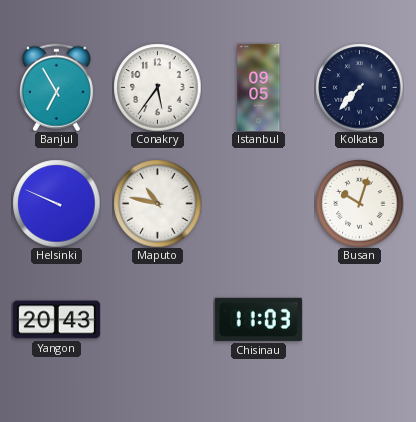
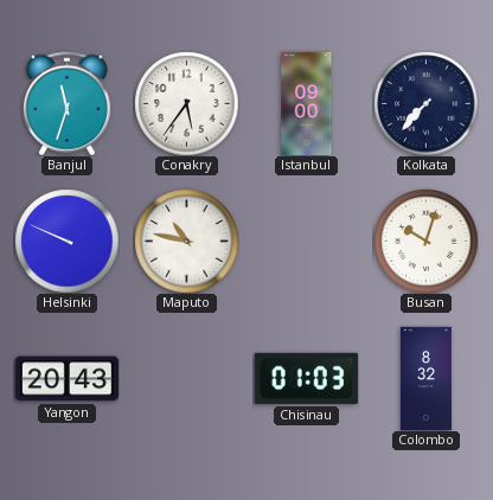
Banjul: 6:55 -> 11:33 (66, 103)
Istanbul: 09:05 -> 09:00 (307, 103)
Chisinau: 11:03 -> 01:03 (306, 378)
Colombo: none -> 8:32 (425, 378)
